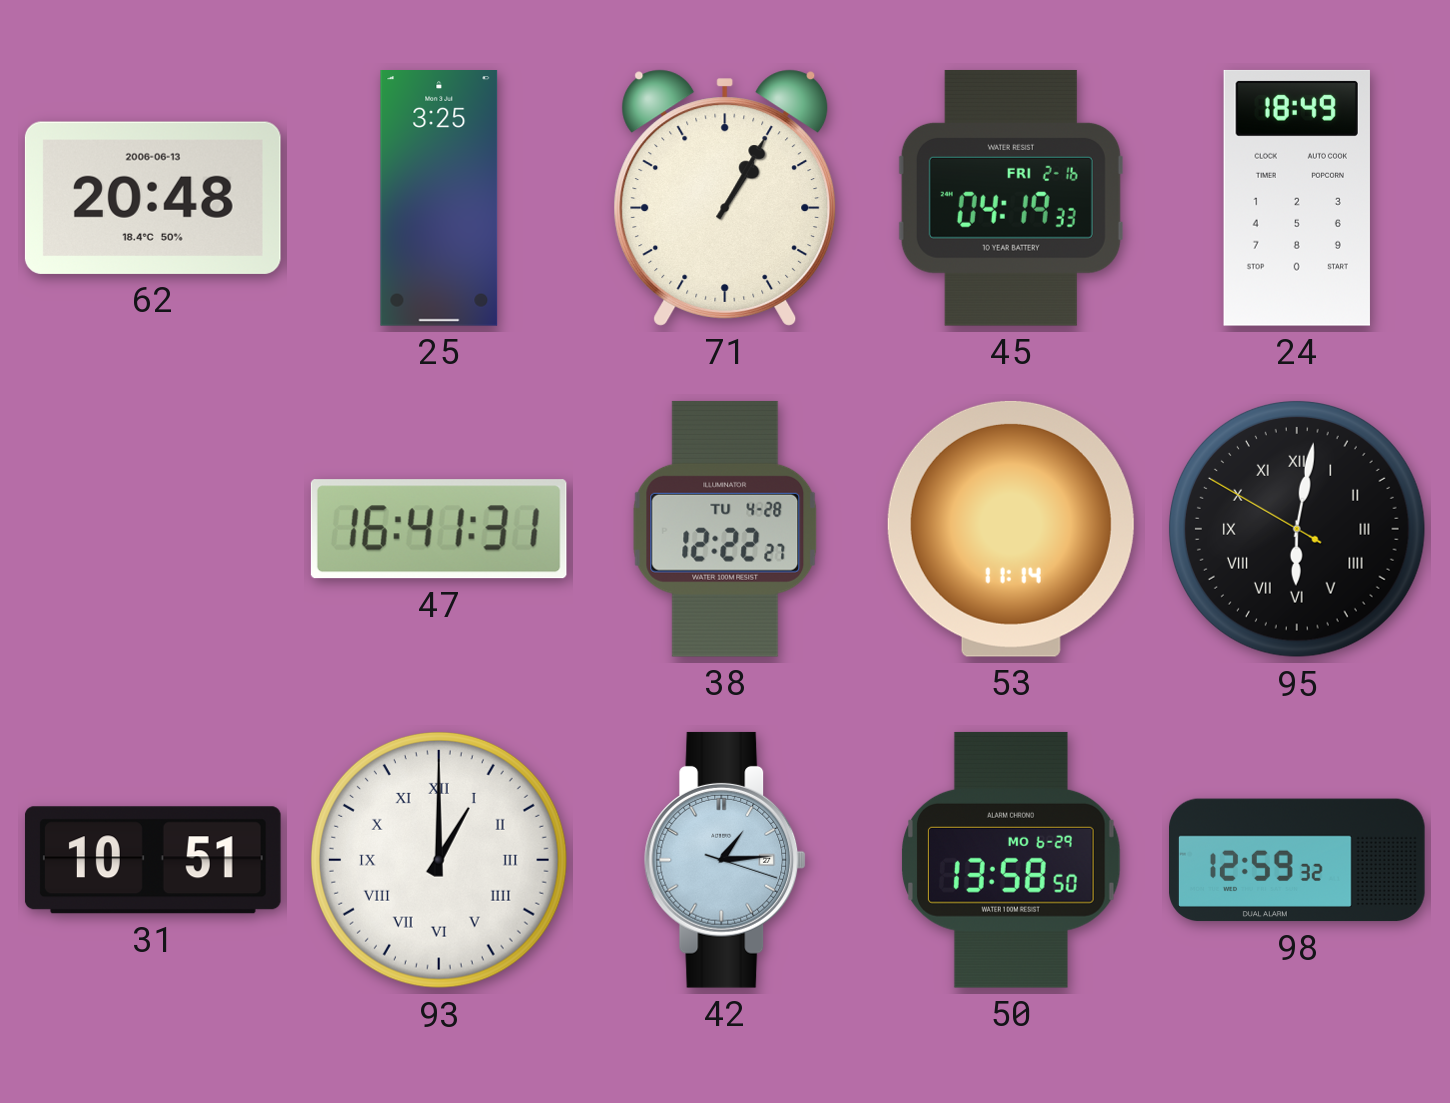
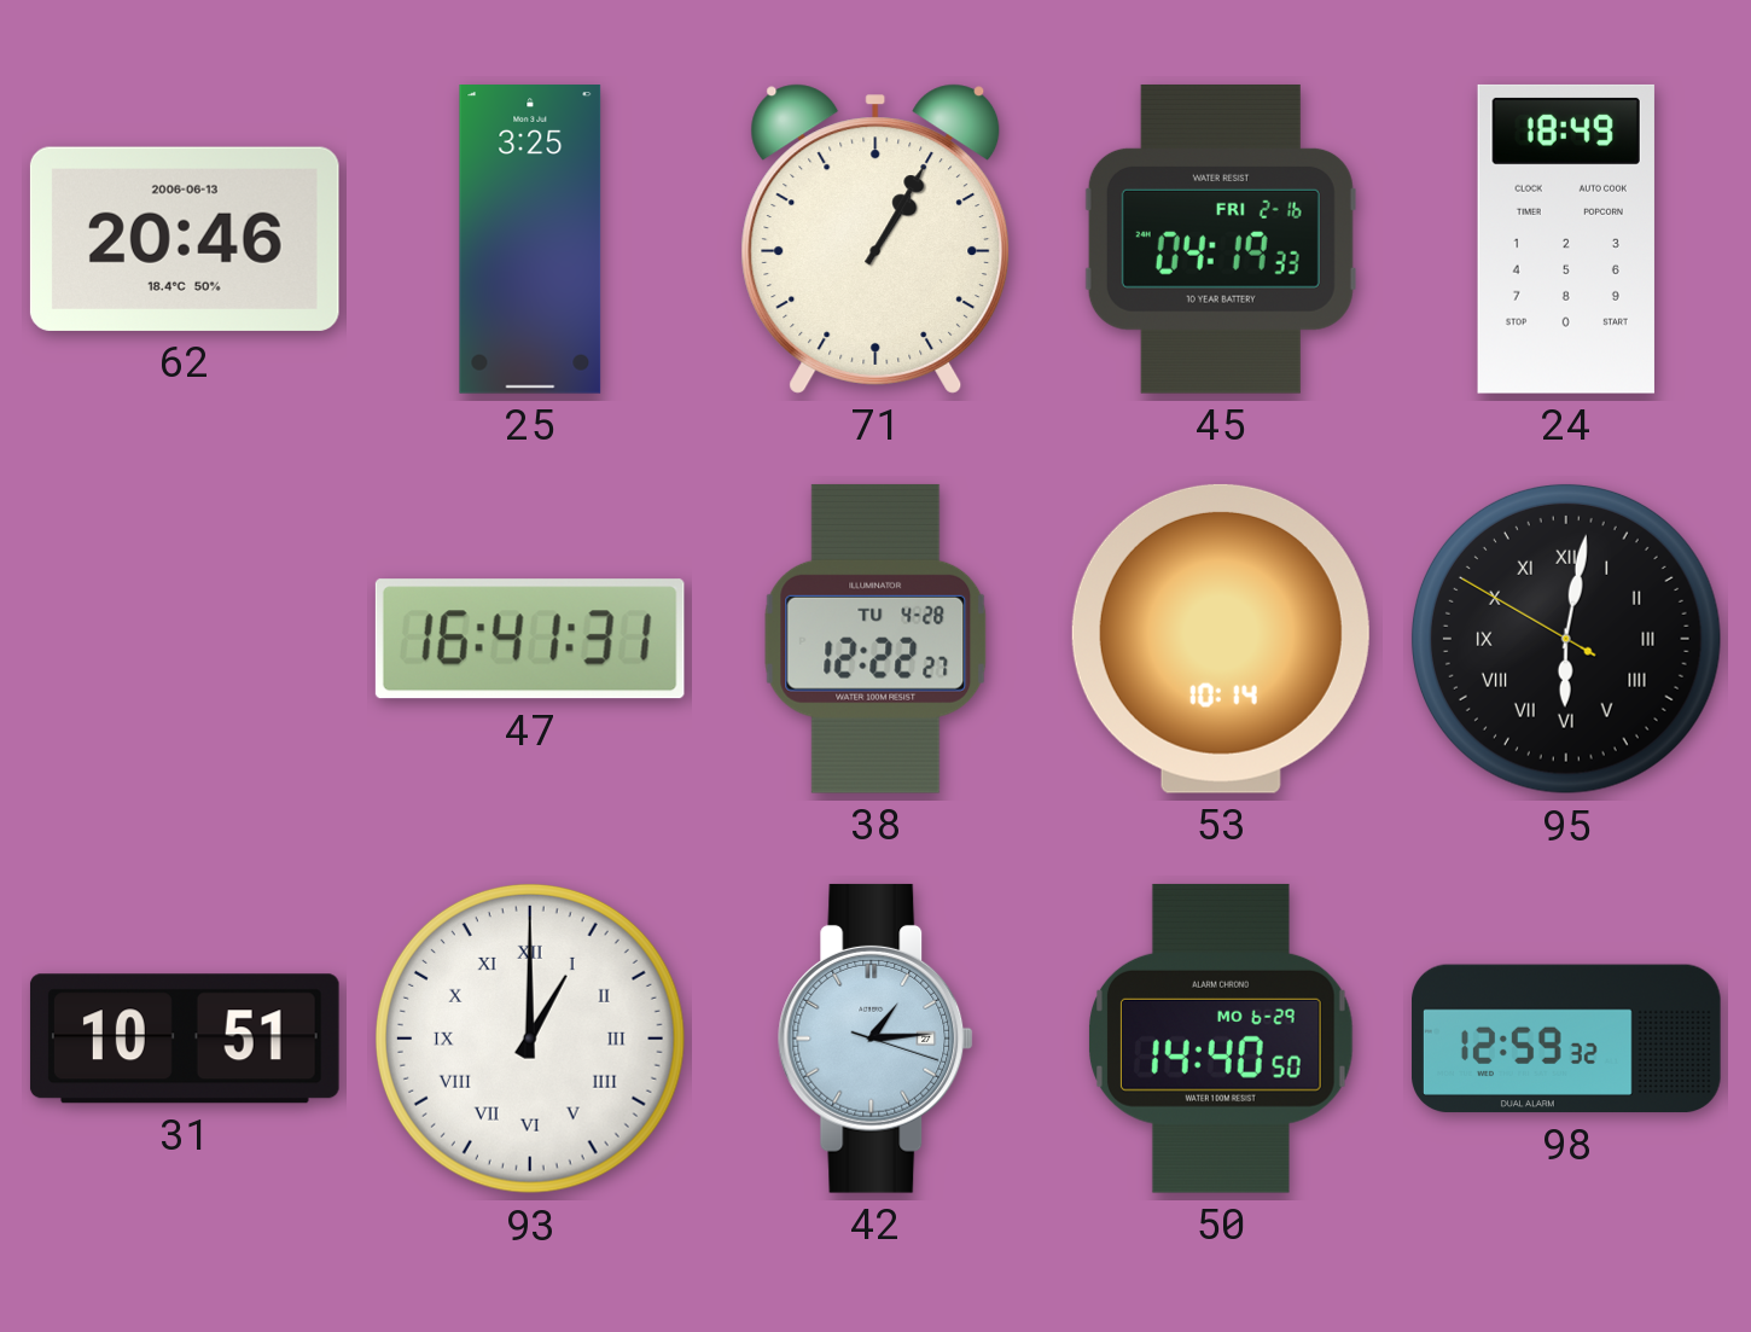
62: 20:48 -> 20:46 (185, 239)
53: 11:14 -> 10:14 (1221, 639)
50: 13:58 -> 14:40 (1221, 1039)
